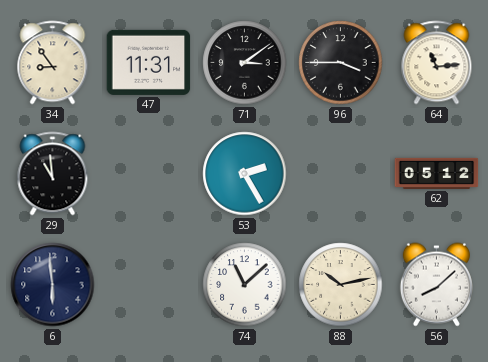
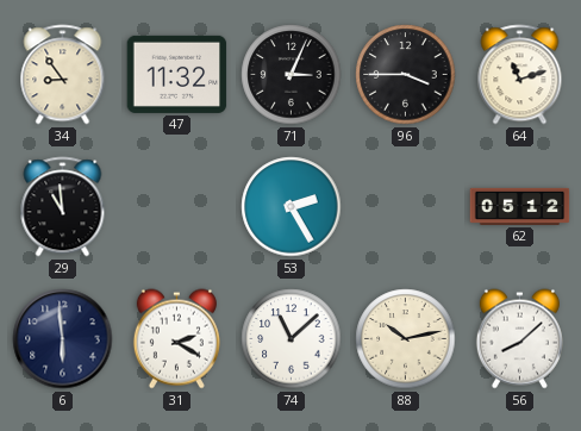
47: 11:31 -> 11:32 (177, 74)
71: 3:09 -> 3:04 (292, 75)
64: 11:14 -> 11:12 (520, 75)
31: none -> 2:20 (176, 339)
